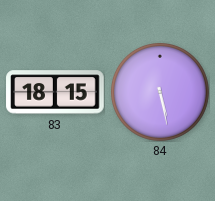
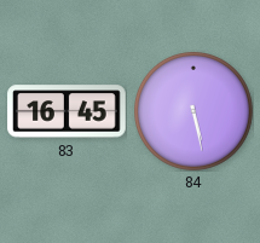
83: 18:15 -> 16:45 (67, 111)
